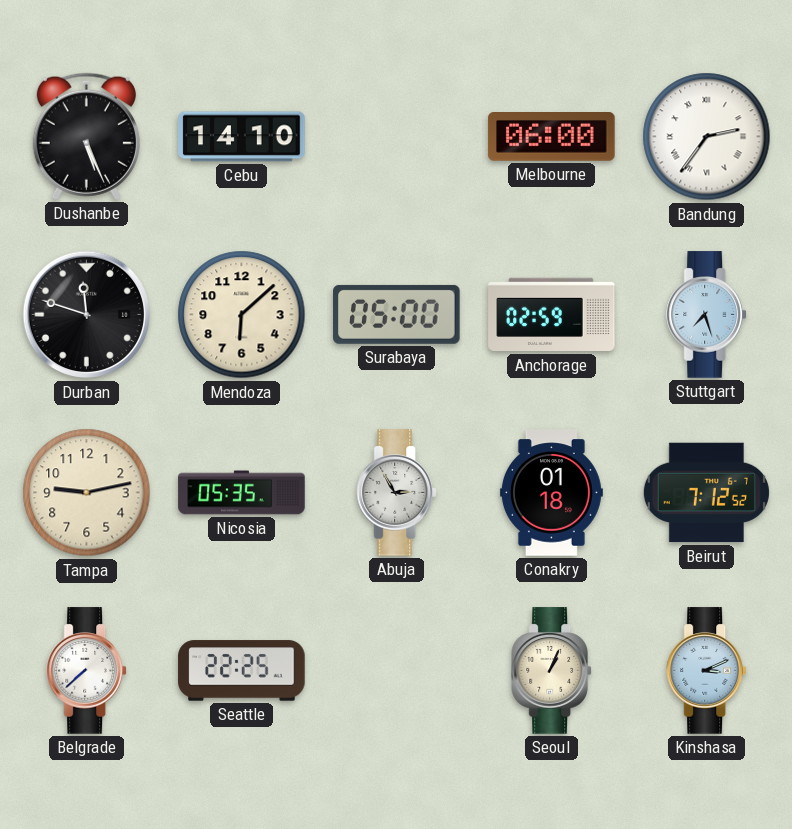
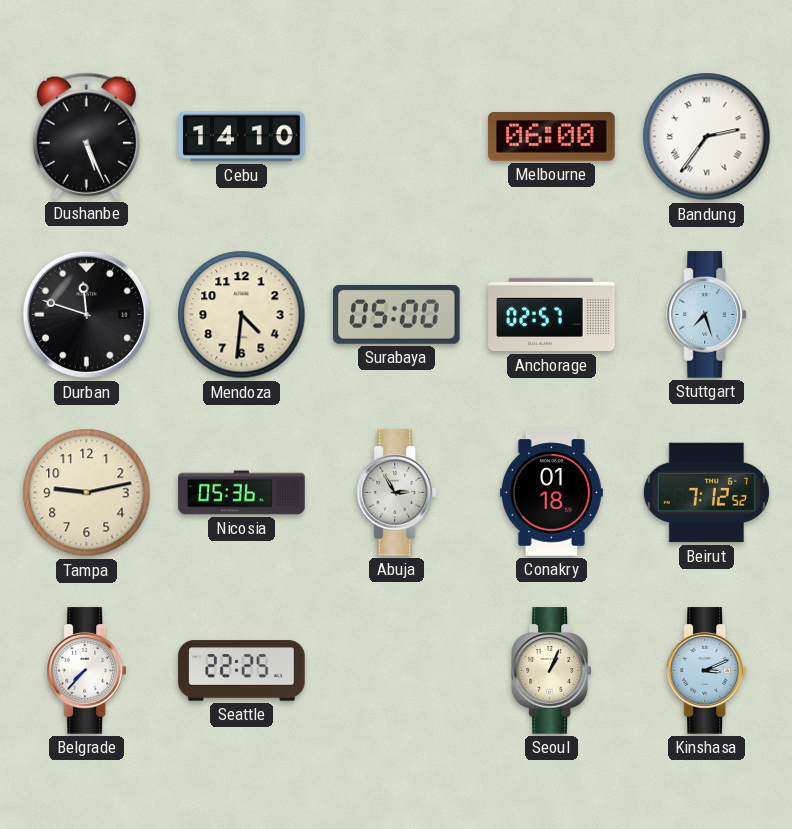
Mendoza: 6:08 -> 4:31 (242, 315)
Anchorage: 02:59 -> 02:57 (552, 315)
Nicosia: 05:35 -> 05:36 (242, 493)
Belgrade: 7:38 -> 7:37 (86, 671)
